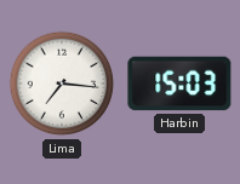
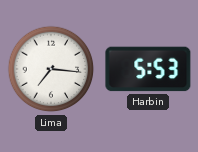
Harbin: 15:03 -> 5:53 (148, 69)
